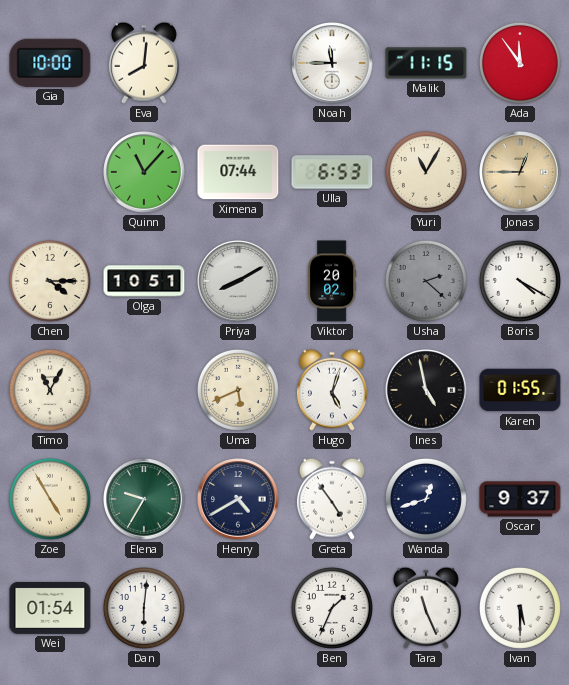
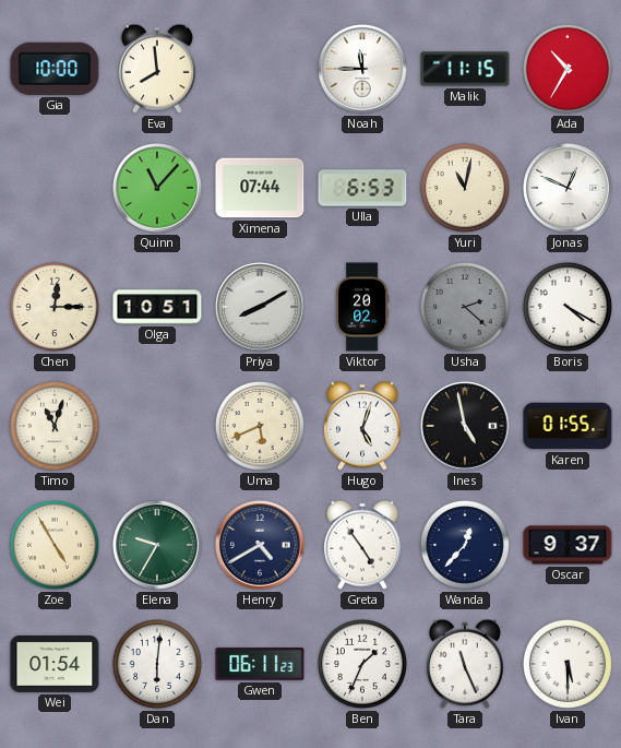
Eva: 8:01 -> 7:59 (157, 69)
Ada: 11:54 -> 10:35 (568, 69)
Yuri: 11:05 -> 11:02 (465, 188)
Jonas: 12:45 -> 12:49 (568, 188)
Jonas dial: champagne -> white (568, 188)
Chen: 4:15 -> 12:15 (55, 307)
Timo: 11:05 -> 11:03 (55, 426)
Wanda: 12:42 -> 12:37 (465, 545)
Gwen: none -> 06:11 (260, 664)
